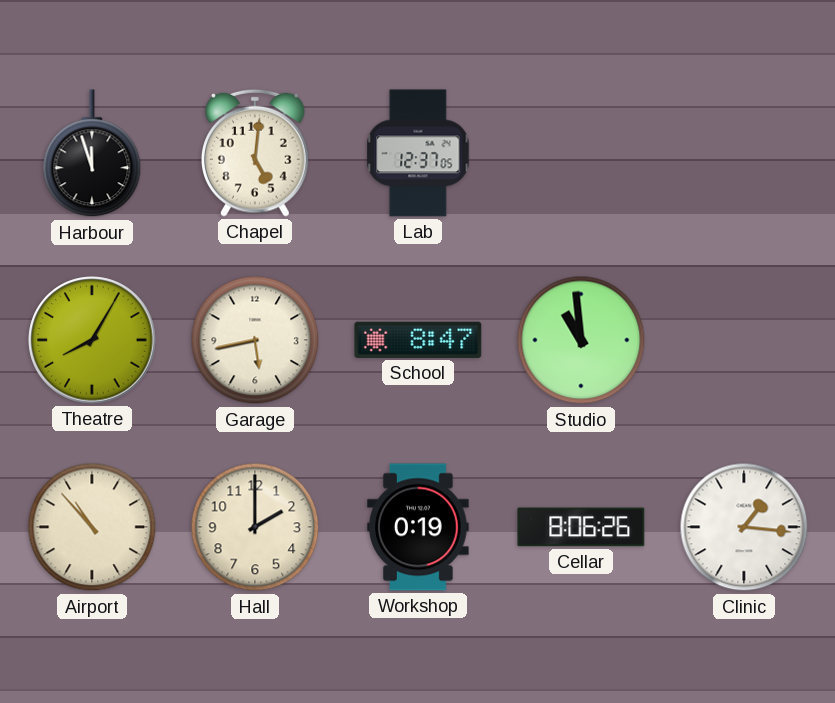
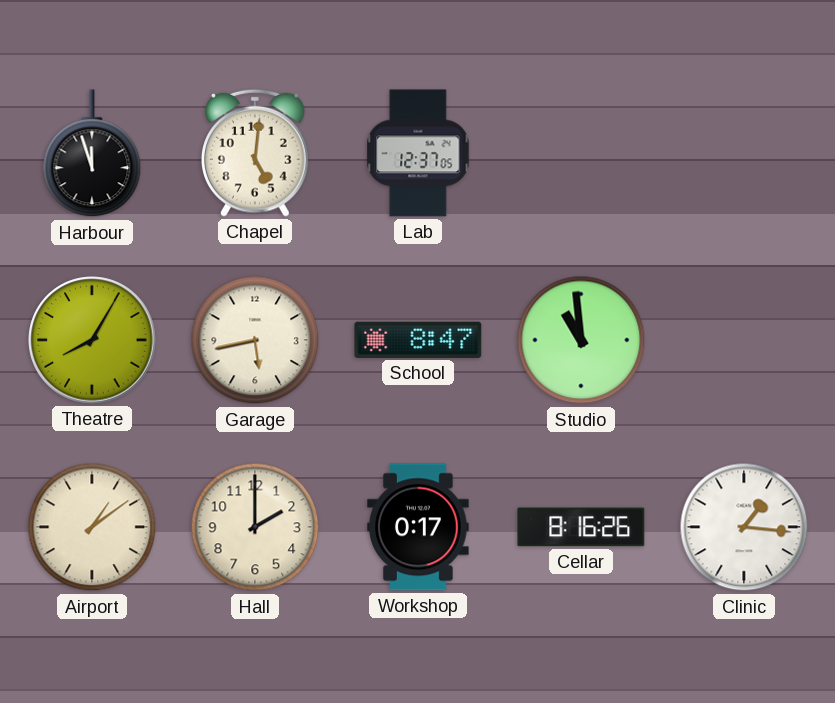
Airport: 10:53 -> 1:09 (92, 527)
Workshop: 0:19 -> 0:17 (418, 527)
Cellar: 8:06 -> 8:16 (581, 527)
